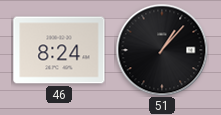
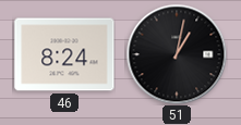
51: 1:07 -> 1:02 (177, 54)
